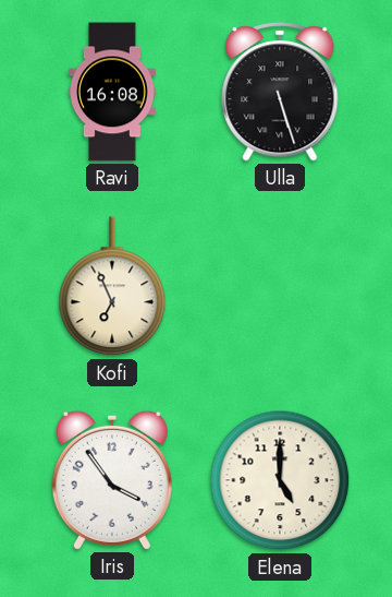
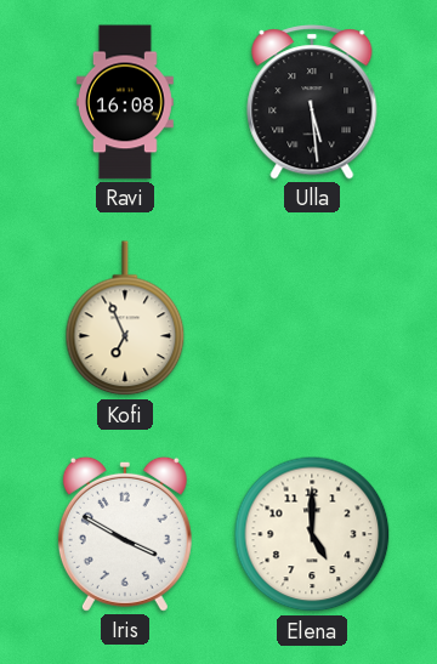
Ulla: 5:27 -> 5:29 (312, 102)
Iris: 3:54 -> 3:50 (125, 534)
